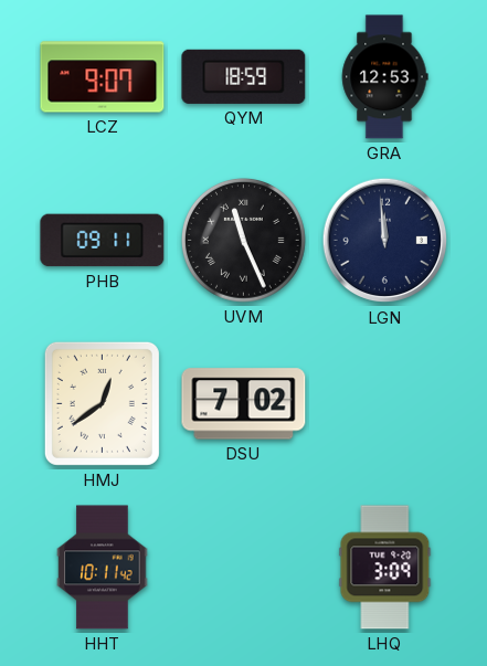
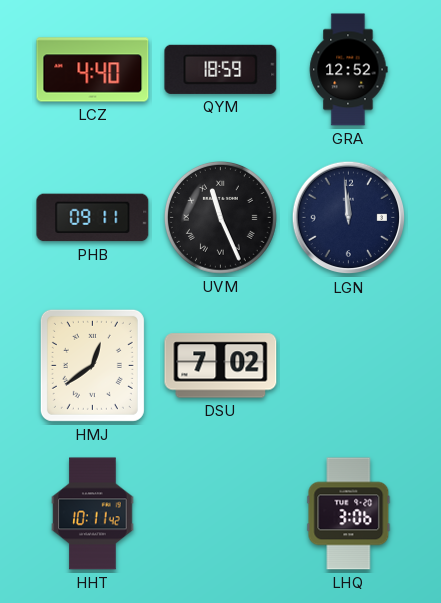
LCZ: 9:07 -> 4:40 (93, 70)
GRA: 12:53 -> 12:52 (349, 70)
LHQ: 3:09 -> 3:06 (349, 514)
